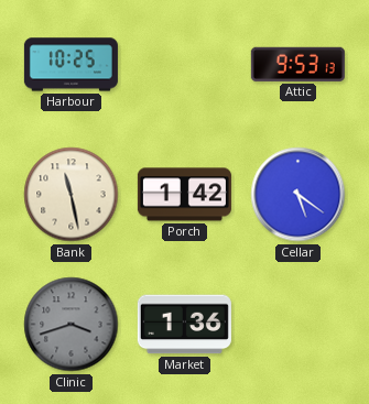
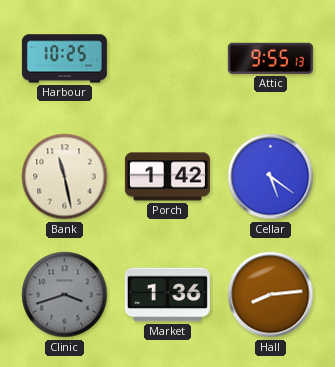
Attic: 9:53 -> 9:55 (270, 58)
Hall: none -> 8:14 (271, 295)
